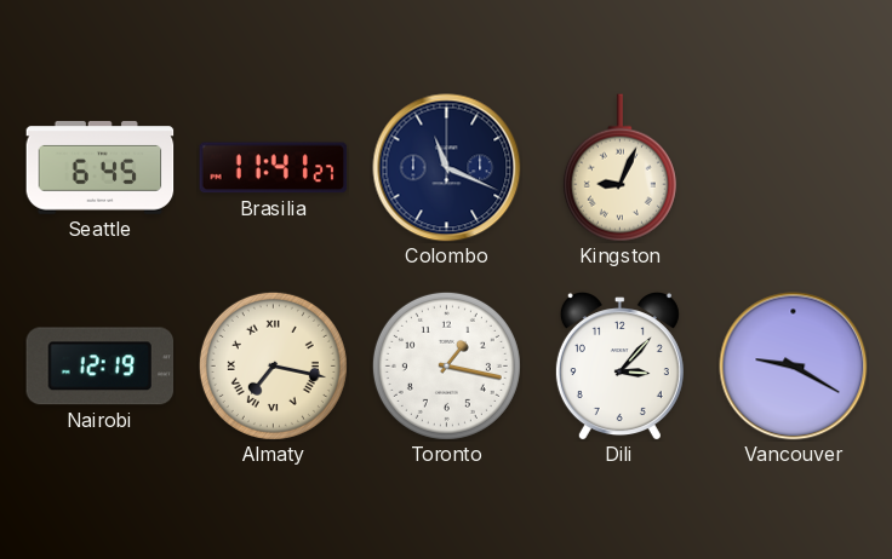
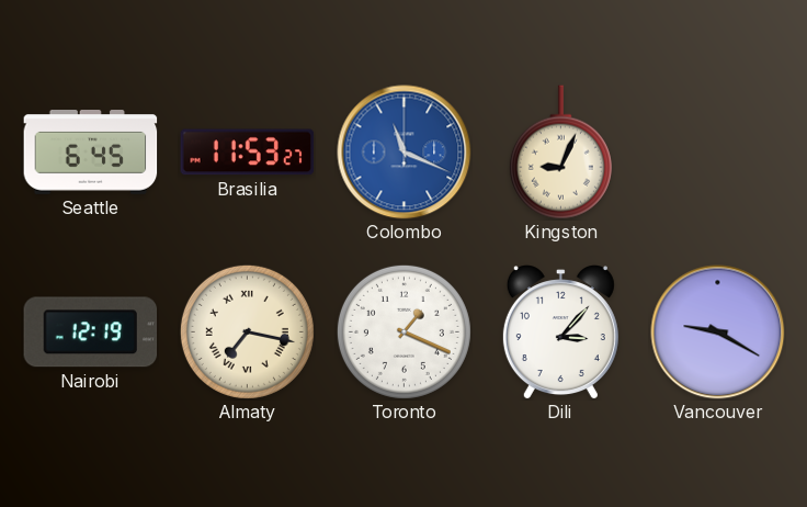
Brasilia: 11:41 -> 11:53 (248, 153)
Colombo dial: navy -> blue (405, 153)
Toronto: 1:17 -> 1:19 (403, 331)
